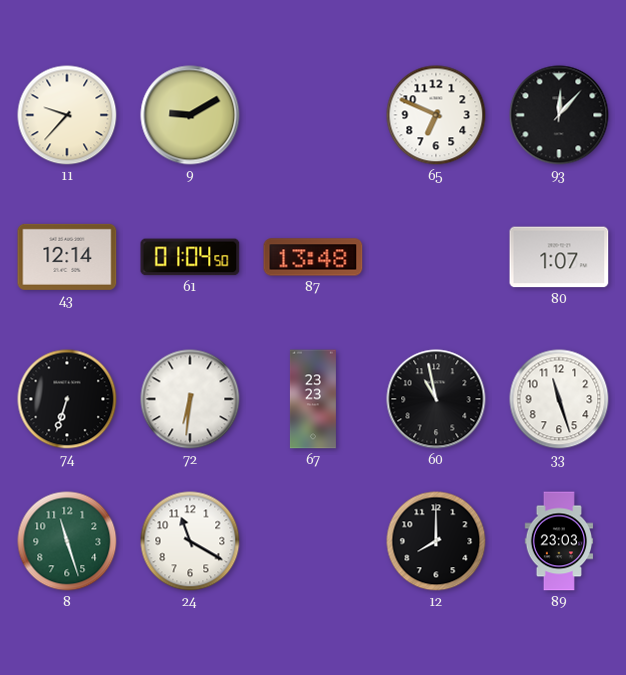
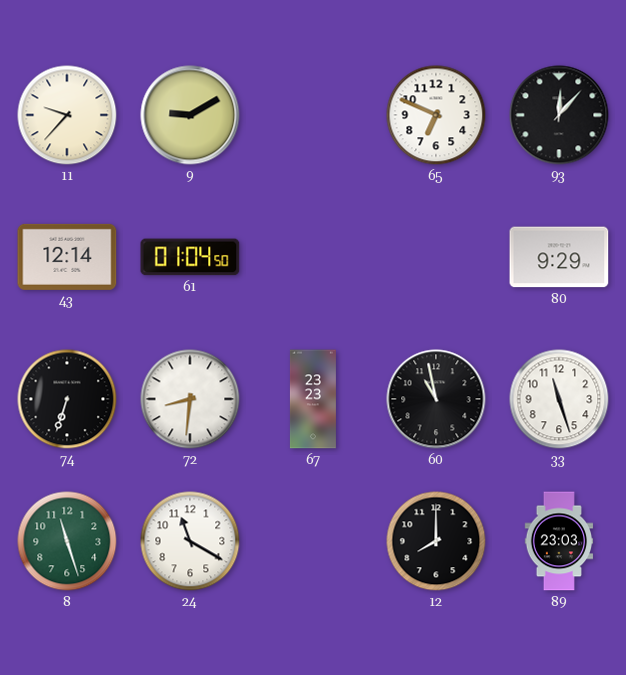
87: 13:48 -> none (313, 257)
80: 1:07 -> 9:29 (559, 257)
72: 6:31 -> 8:31 (190, 399)
